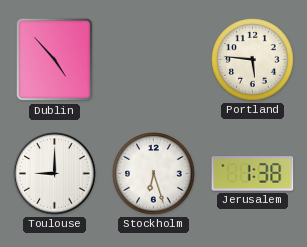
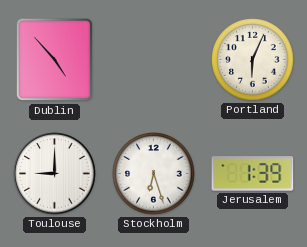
Portland: 5:46 -> 6:04 (253, 60)
Jerusalem: 1:38 -> 1:39 (253, 174)
